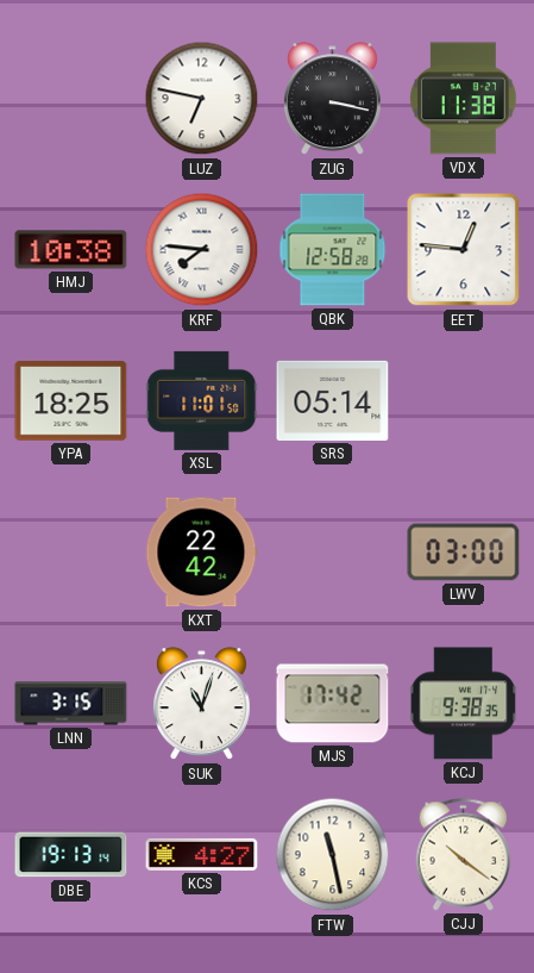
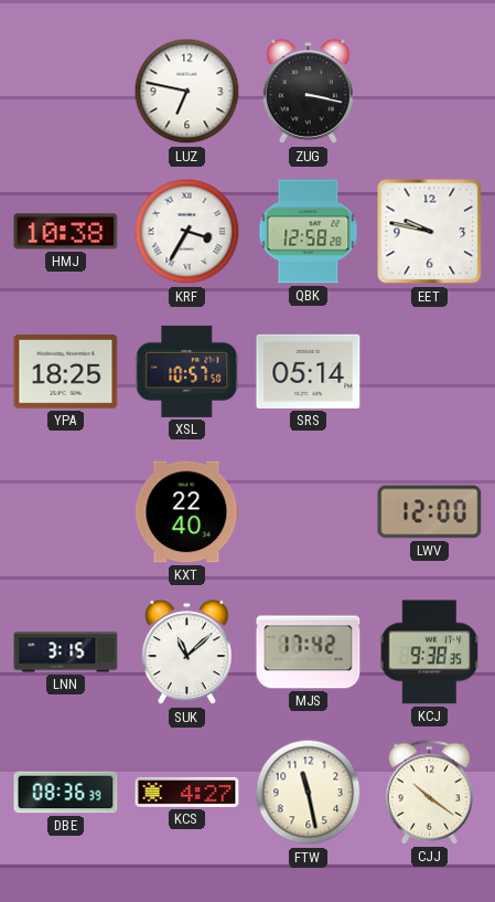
VDX: 11:38 -> none (464, 99)
KRF: 7:46 -> 3:35 (187, 232)
EET: 12:46 -> 9:47 (430, 232)
XSL: 11:01 -> 10:57 (187, 371)
KXT: 22:42 -> 22:40 (187, 512)
LWV: 03:00 -> 12:00 (430, 512)
SUK: 11:03 -> 11:08 (186, 652)
DBE: 19:13 -> 08:36 (66, 793)
